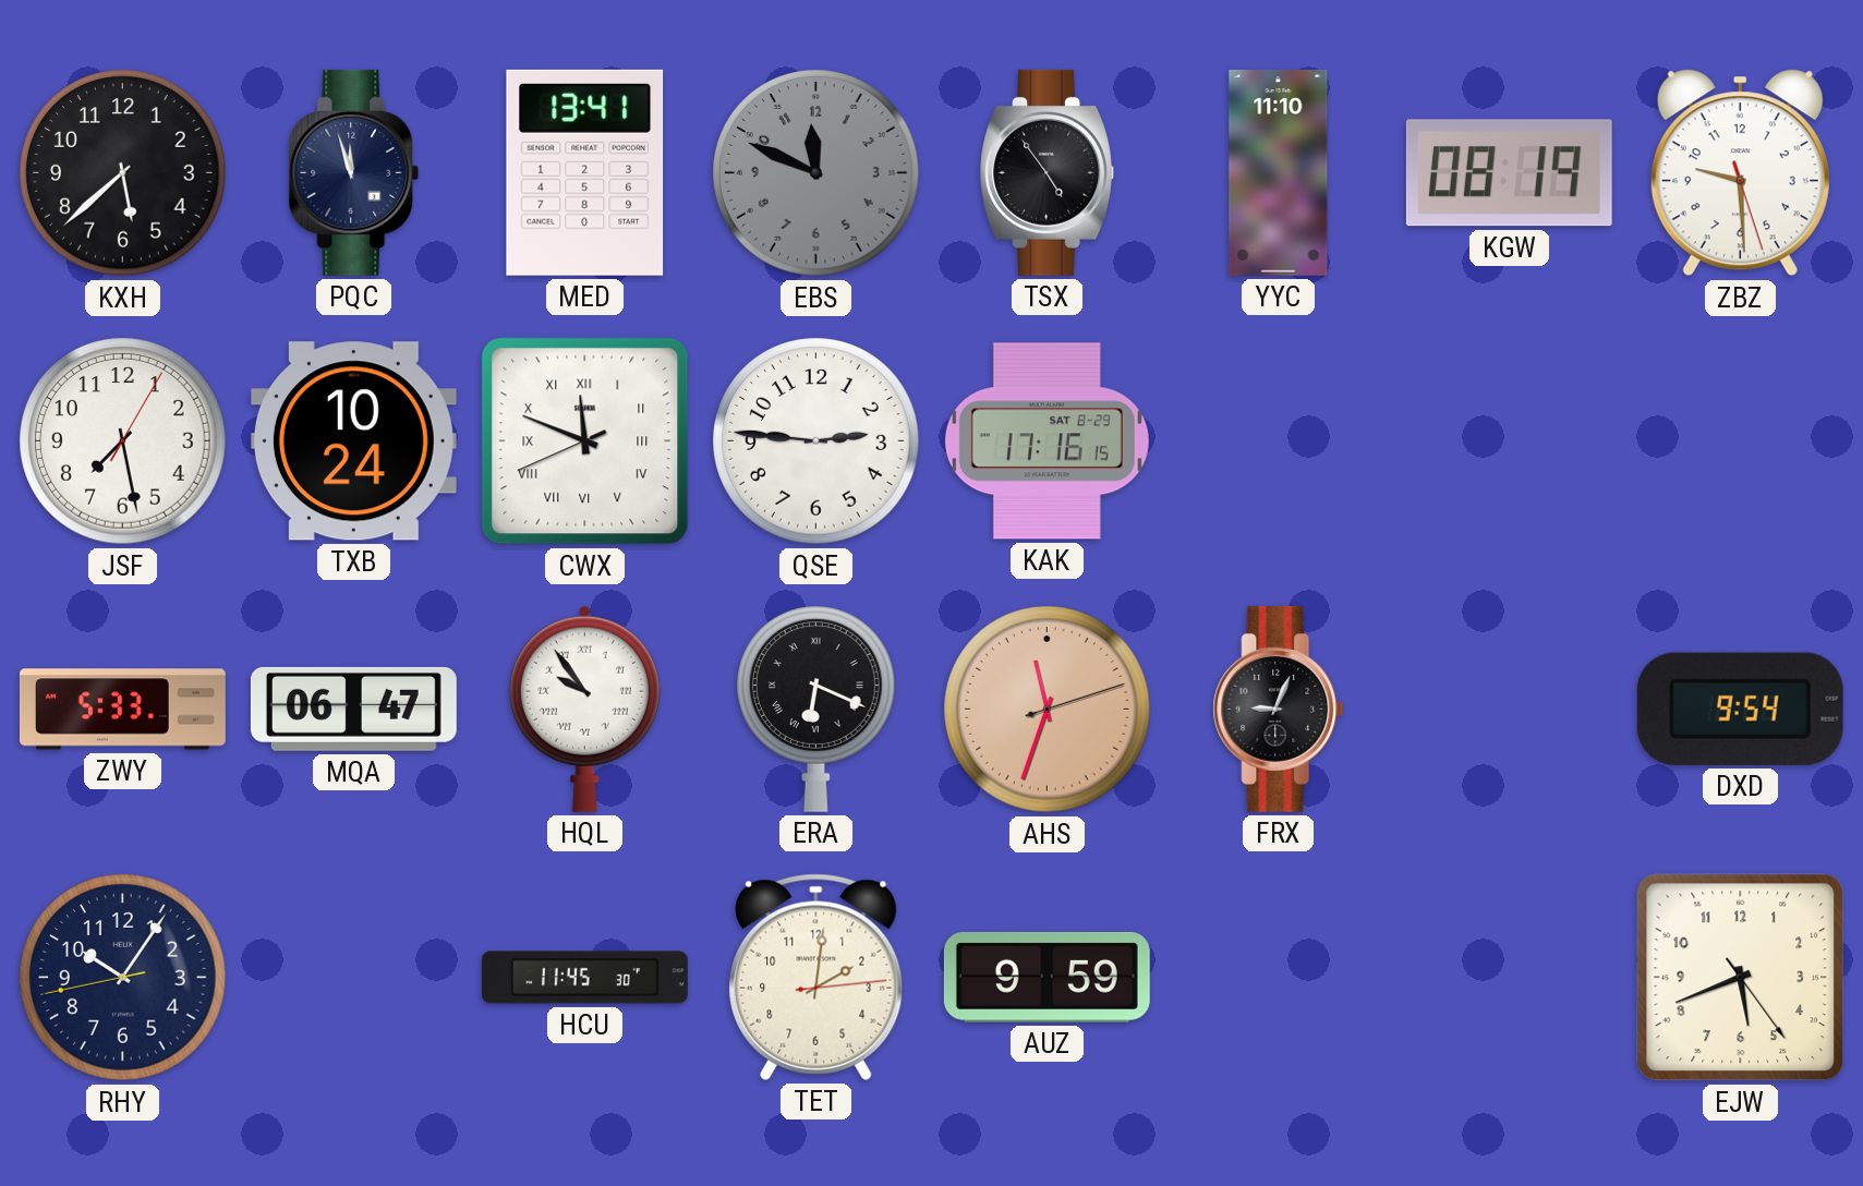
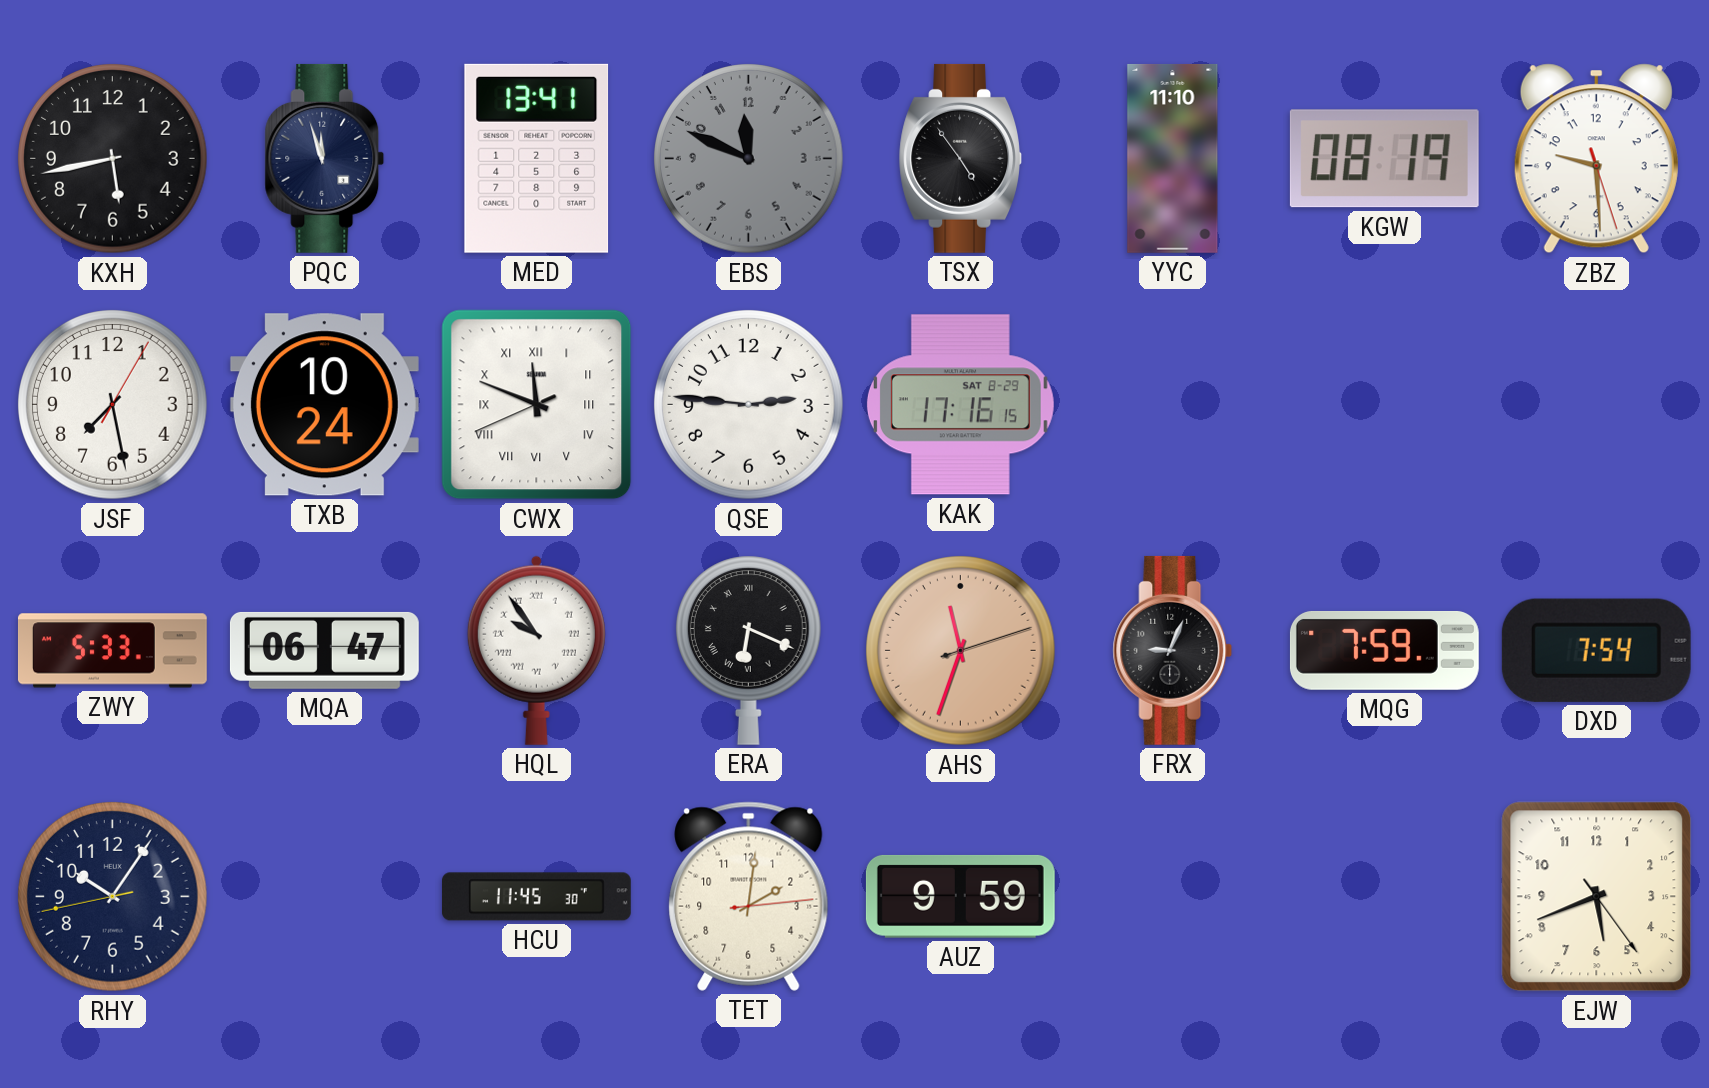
KXH: 5:38 -> 5:43 (113, 159)
MQG: none -> 7:59 (1384, 650)
DXD: 9:54 -> 7:54 (1596, 650)
